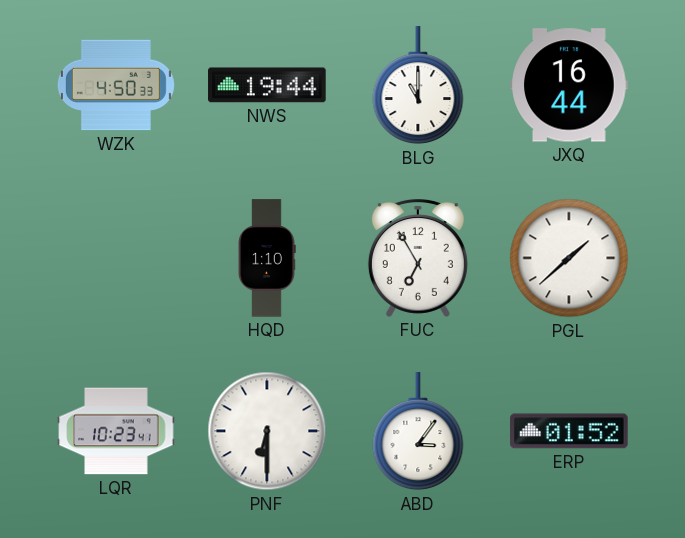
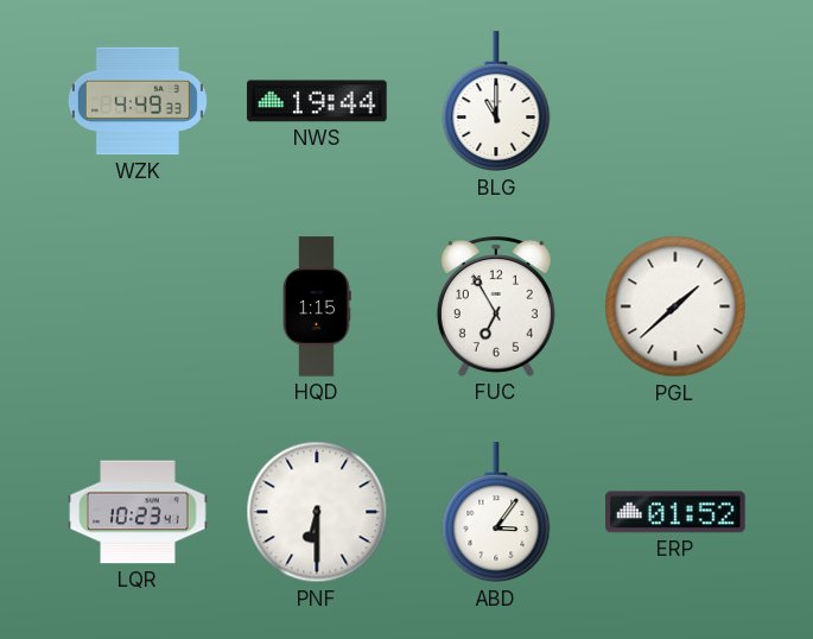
WZK: 4:50 -> 4:49 (138, 101)
JXQ: 16:44 -> none (569, 85)
HQD: 1:10 -> 1:15 (317, 306)
